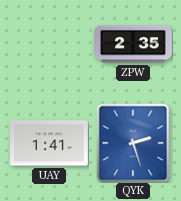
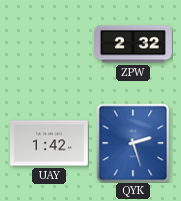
ZPW: 2:35 -> 2:32 (134, 44)
UAY: 1:41 -> 1:42 (50, 143)
